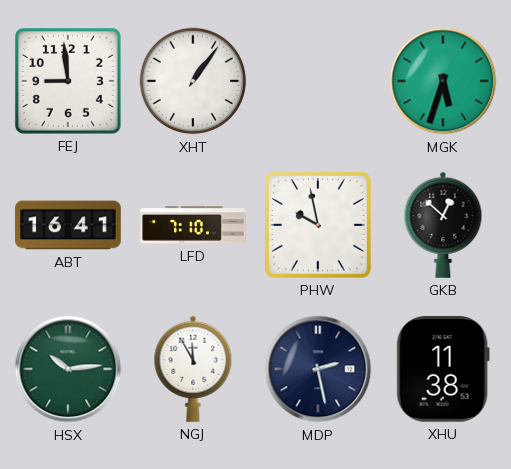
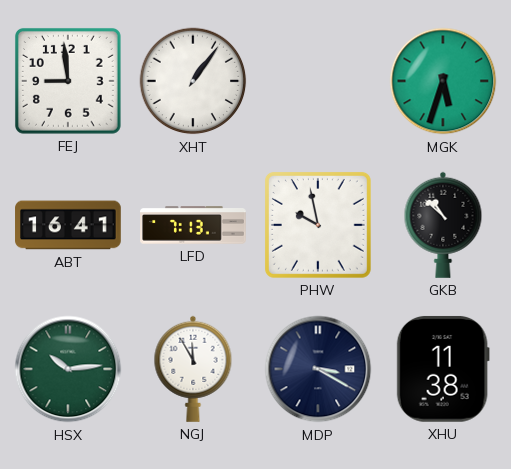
LFD: 7:10 -> 7:13 (193, 225)
GKB: 12:52 -> 10:52 (443, 225)
MDP: 2:28 -> 3:20 (318, 369)
